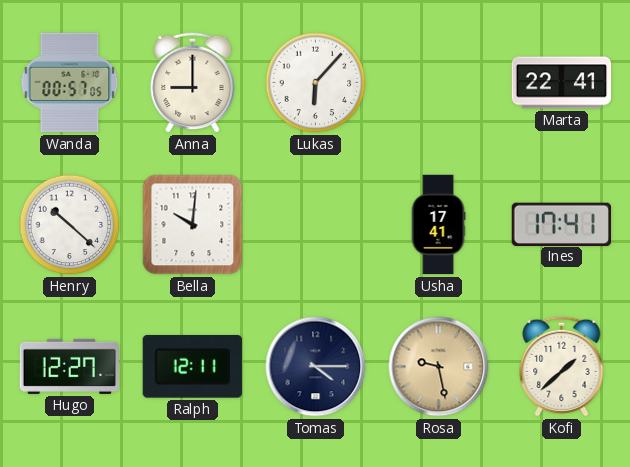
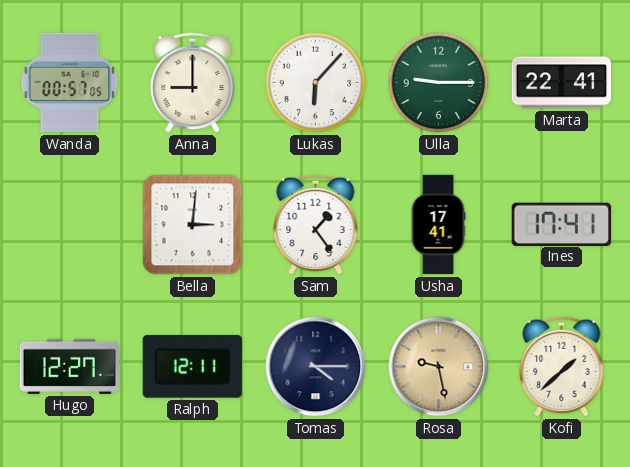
Ulla: none -> 9:15 (439, 83)
Henry: 10:22 -> none (70, 225)
Bella: 10:01 -> 3:01 (193, 225)
Sam: none -> 1:24 (316, 224)
